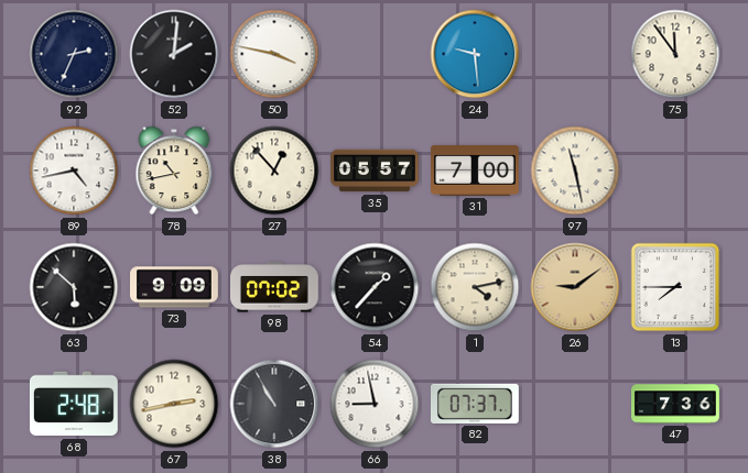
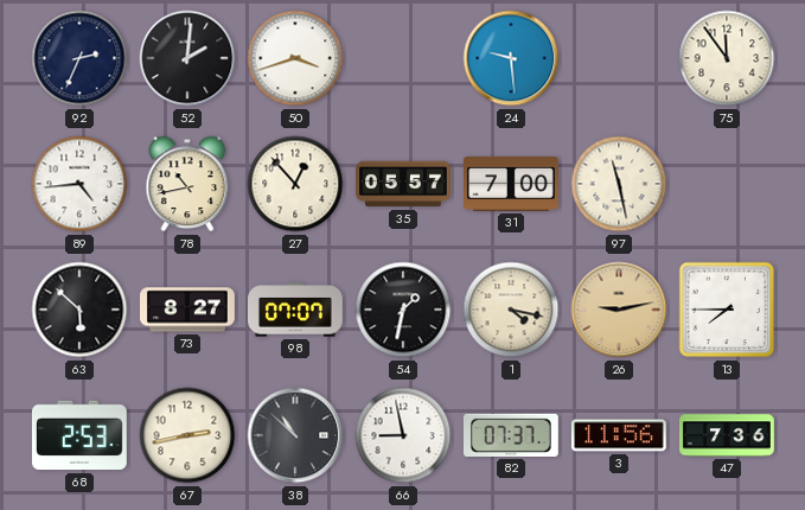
50: 3:47 -> 3:42 (295, 58)
89: 4:43 -> 4:44 (79, 184)
73: 9:09 -> 8:27 (189, 310)
98: 07:02 -> 07:07 (296, 310)
54: 1:37 -> 1:32 (403, 310)
1: 4:13 -> 4:17 (511, 310)
26: 9:09 -> 9:13 (619, 310)
68: 2:48 -> 2:53 (79, 435)
38: 10:55 -> 10:52 (295, 435)
3: none -> 11:56 (619, 435)
